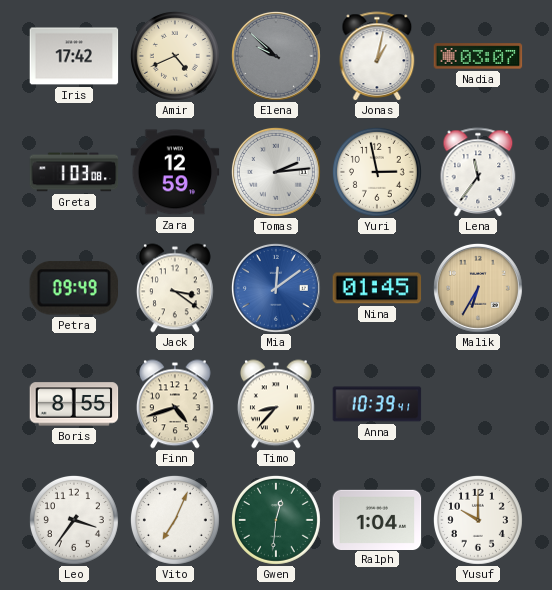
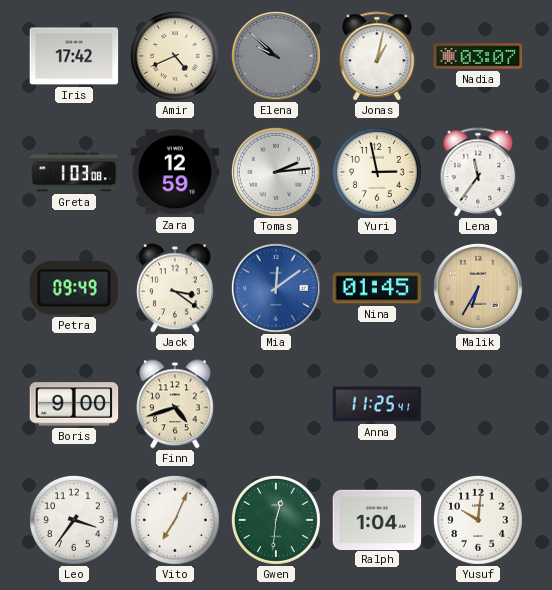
Boris: 8:55 -> 9:00 (74, 404)
Timo: 8:37 -> none (276, 404)
Anna: 10:39 -> 11:25 (377, 404)
Yusuf: 10:00 -> 10:01 (478, 520)
